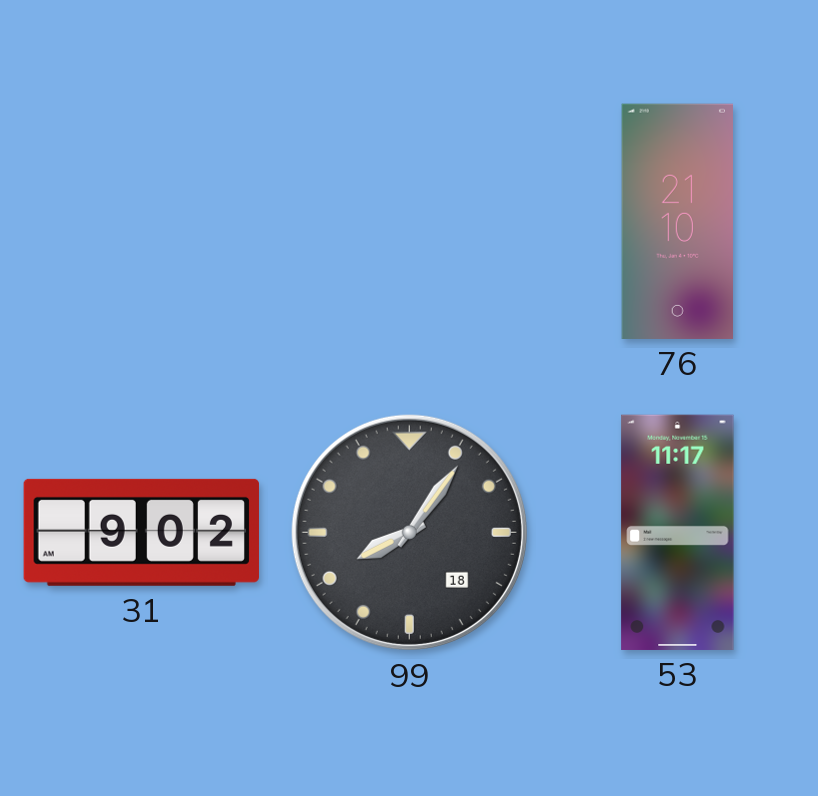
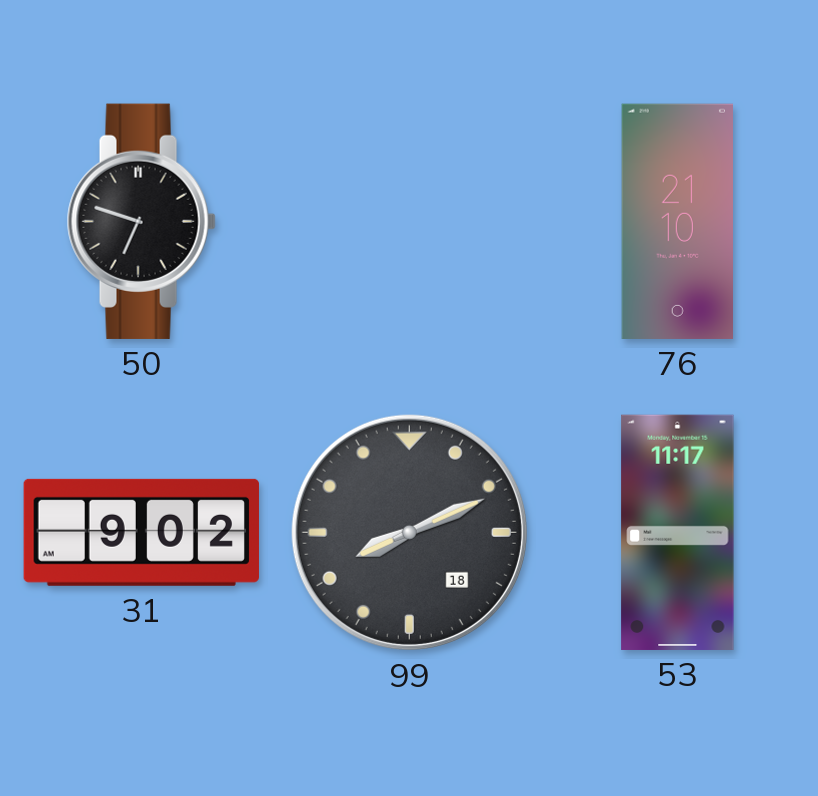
50: none -> 6:48 (141, 221)
99: 8:06 -> 8:11 (409, 532)
